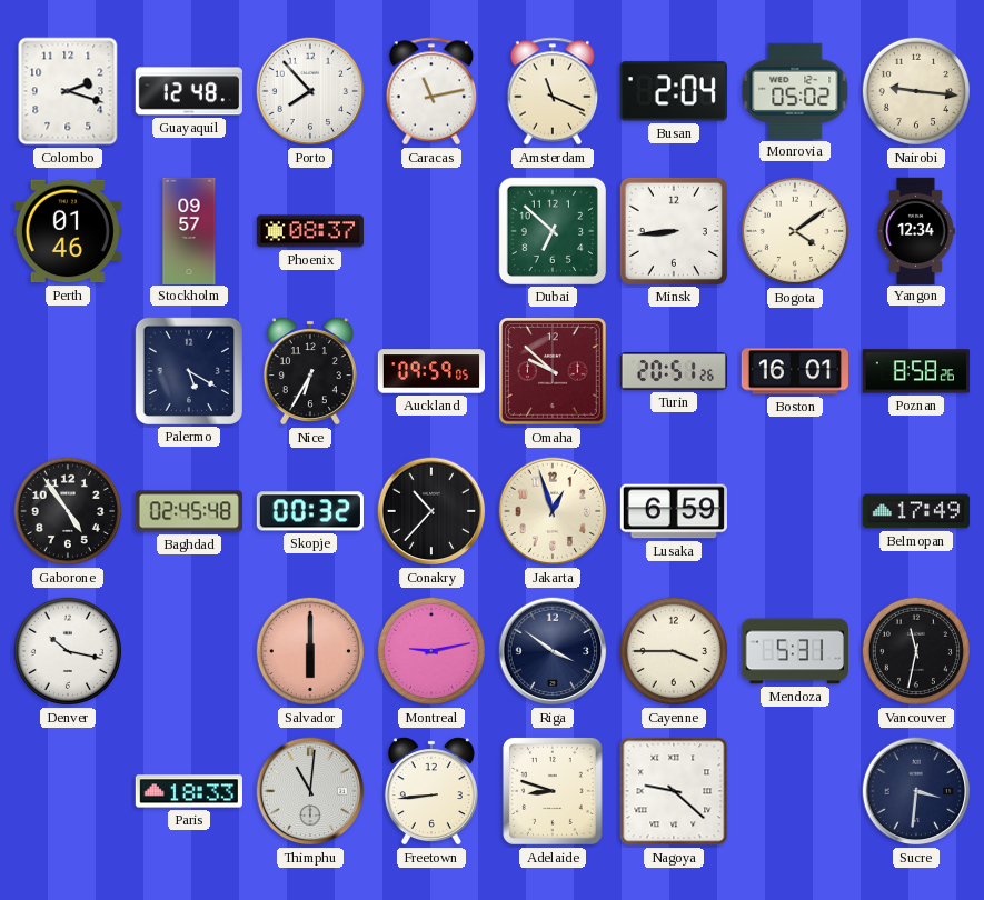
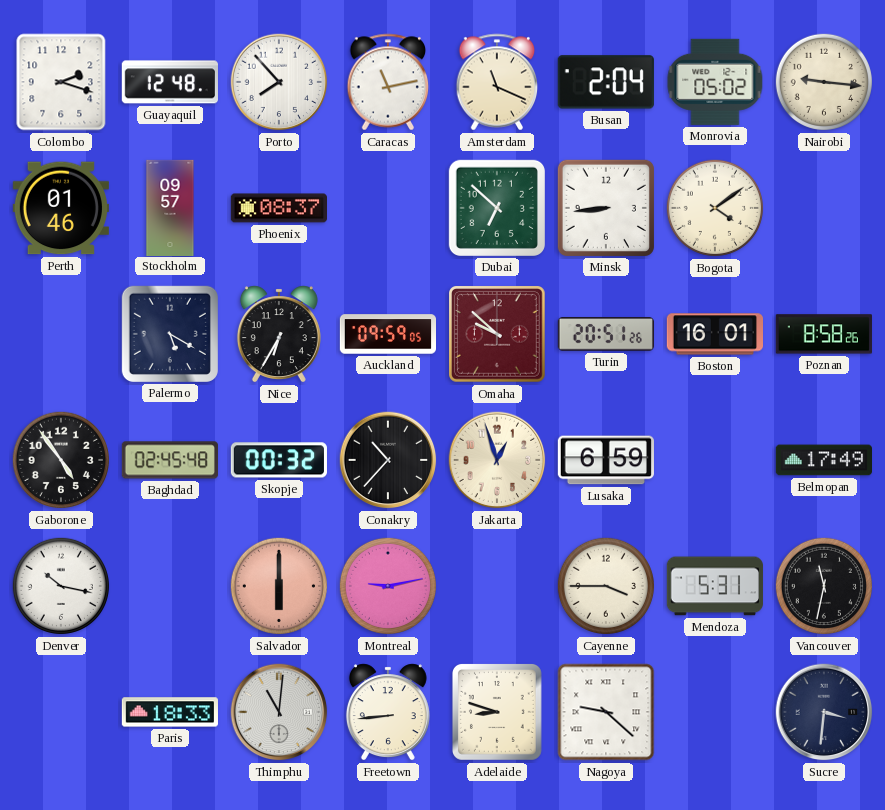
Yangon: 12:34 -> none (915, 230)
Riga: 3:51 -> none (553, 651)
